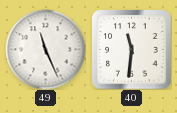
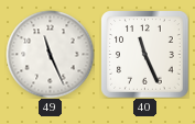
40: 11:31 -> 11:26 (144, 54)
